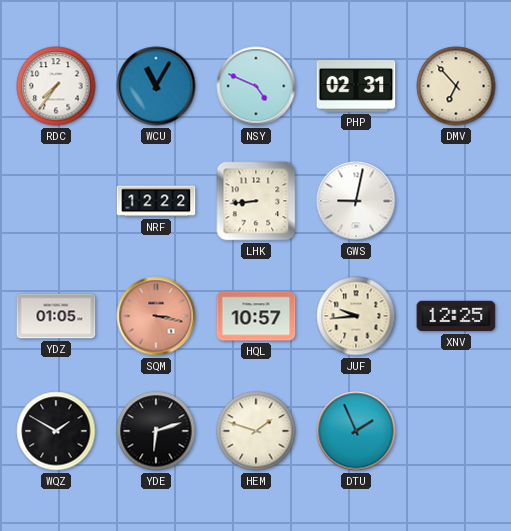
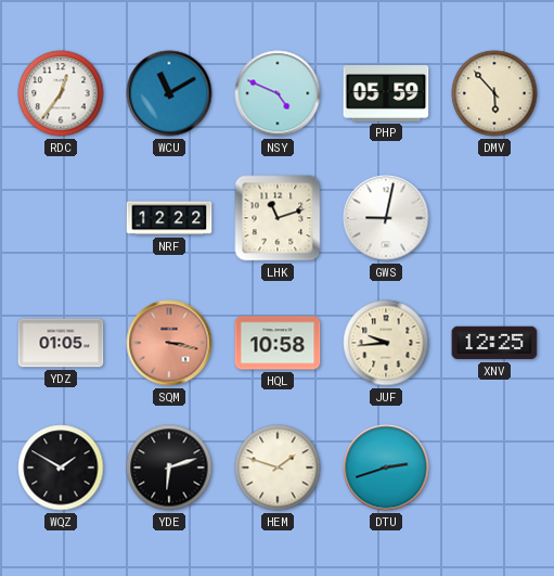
RDC: 7:36 -> 12:36 (61, 93)
WCU: 11:05 -> 11:10 (169, 93)
PHP: 02:31 -> 05:59 (386, 94)
DMV: 6:53 -> 5:53 (494, 93)
LHK: 8:44 -> 11:12 (278, 218)
HQL: 10:57 -> 10:58 (278, 343)
DTU: 1:56 -> 2:42 (386, 468)
